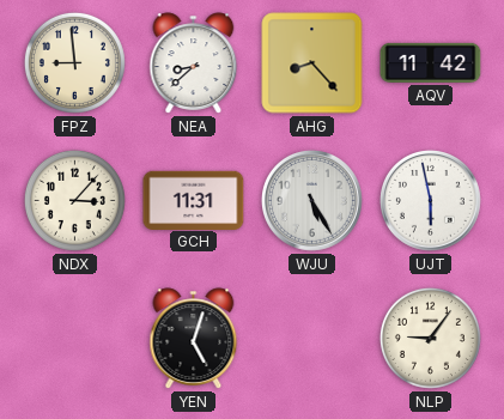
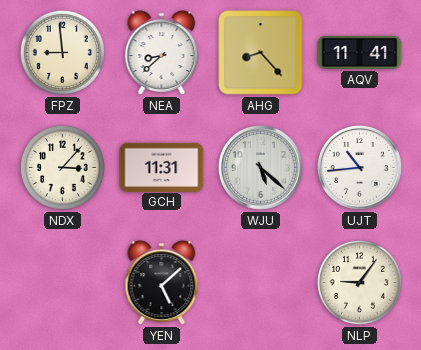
AQV: 11:42 -> 11:41 (360, 52)
WJU: 5:25 -> 5:22 (261, 168)
UJT: 5:58 -> 10:44 (360, 168)
YEN: 5:03 -> 5:08 (162, 283)
